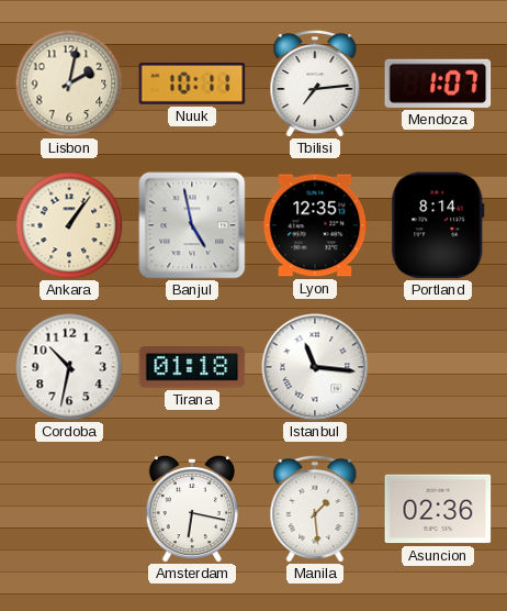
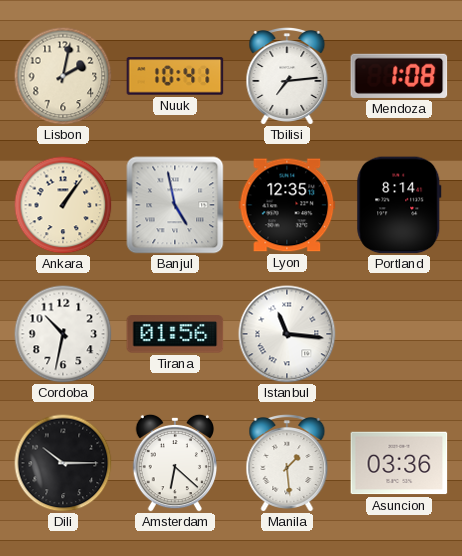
Nuuk: 10:11 -> 10:41 (175, 76)
Mendoza: 1:07 -> 1:08 (399, 76)
Tirana: 01:18 -> 01:56 (175, 334)
Dili: none -> 10:15 (63, 463)
Amsterdam: 6:17 -> 6:22 (174, 463)
Asuncion: 02:36 -> 03:36 (399, 463)
